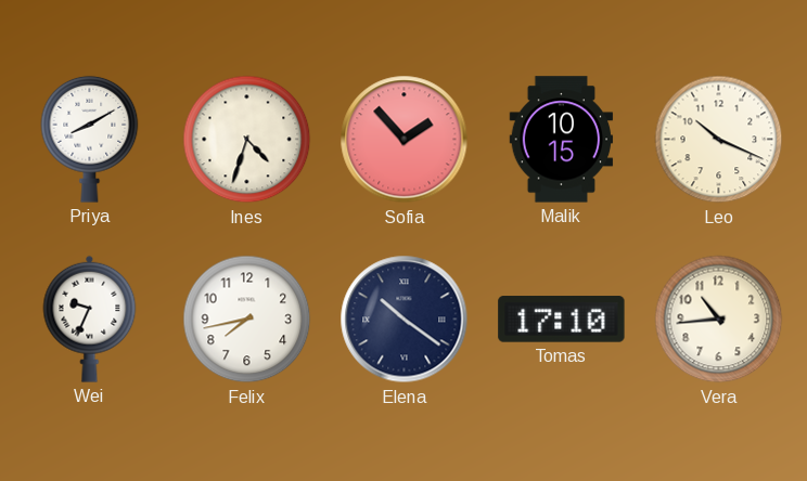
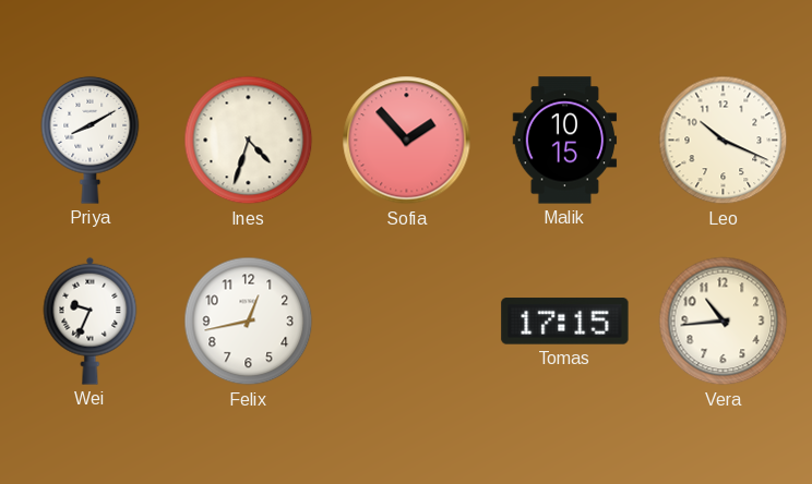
Felix: 7:43 -> 12:43 (249, 322)
Elena: 10:21 -> none (405, 320)
Tomas: 17:10 -> 17:15 (565, 322)
